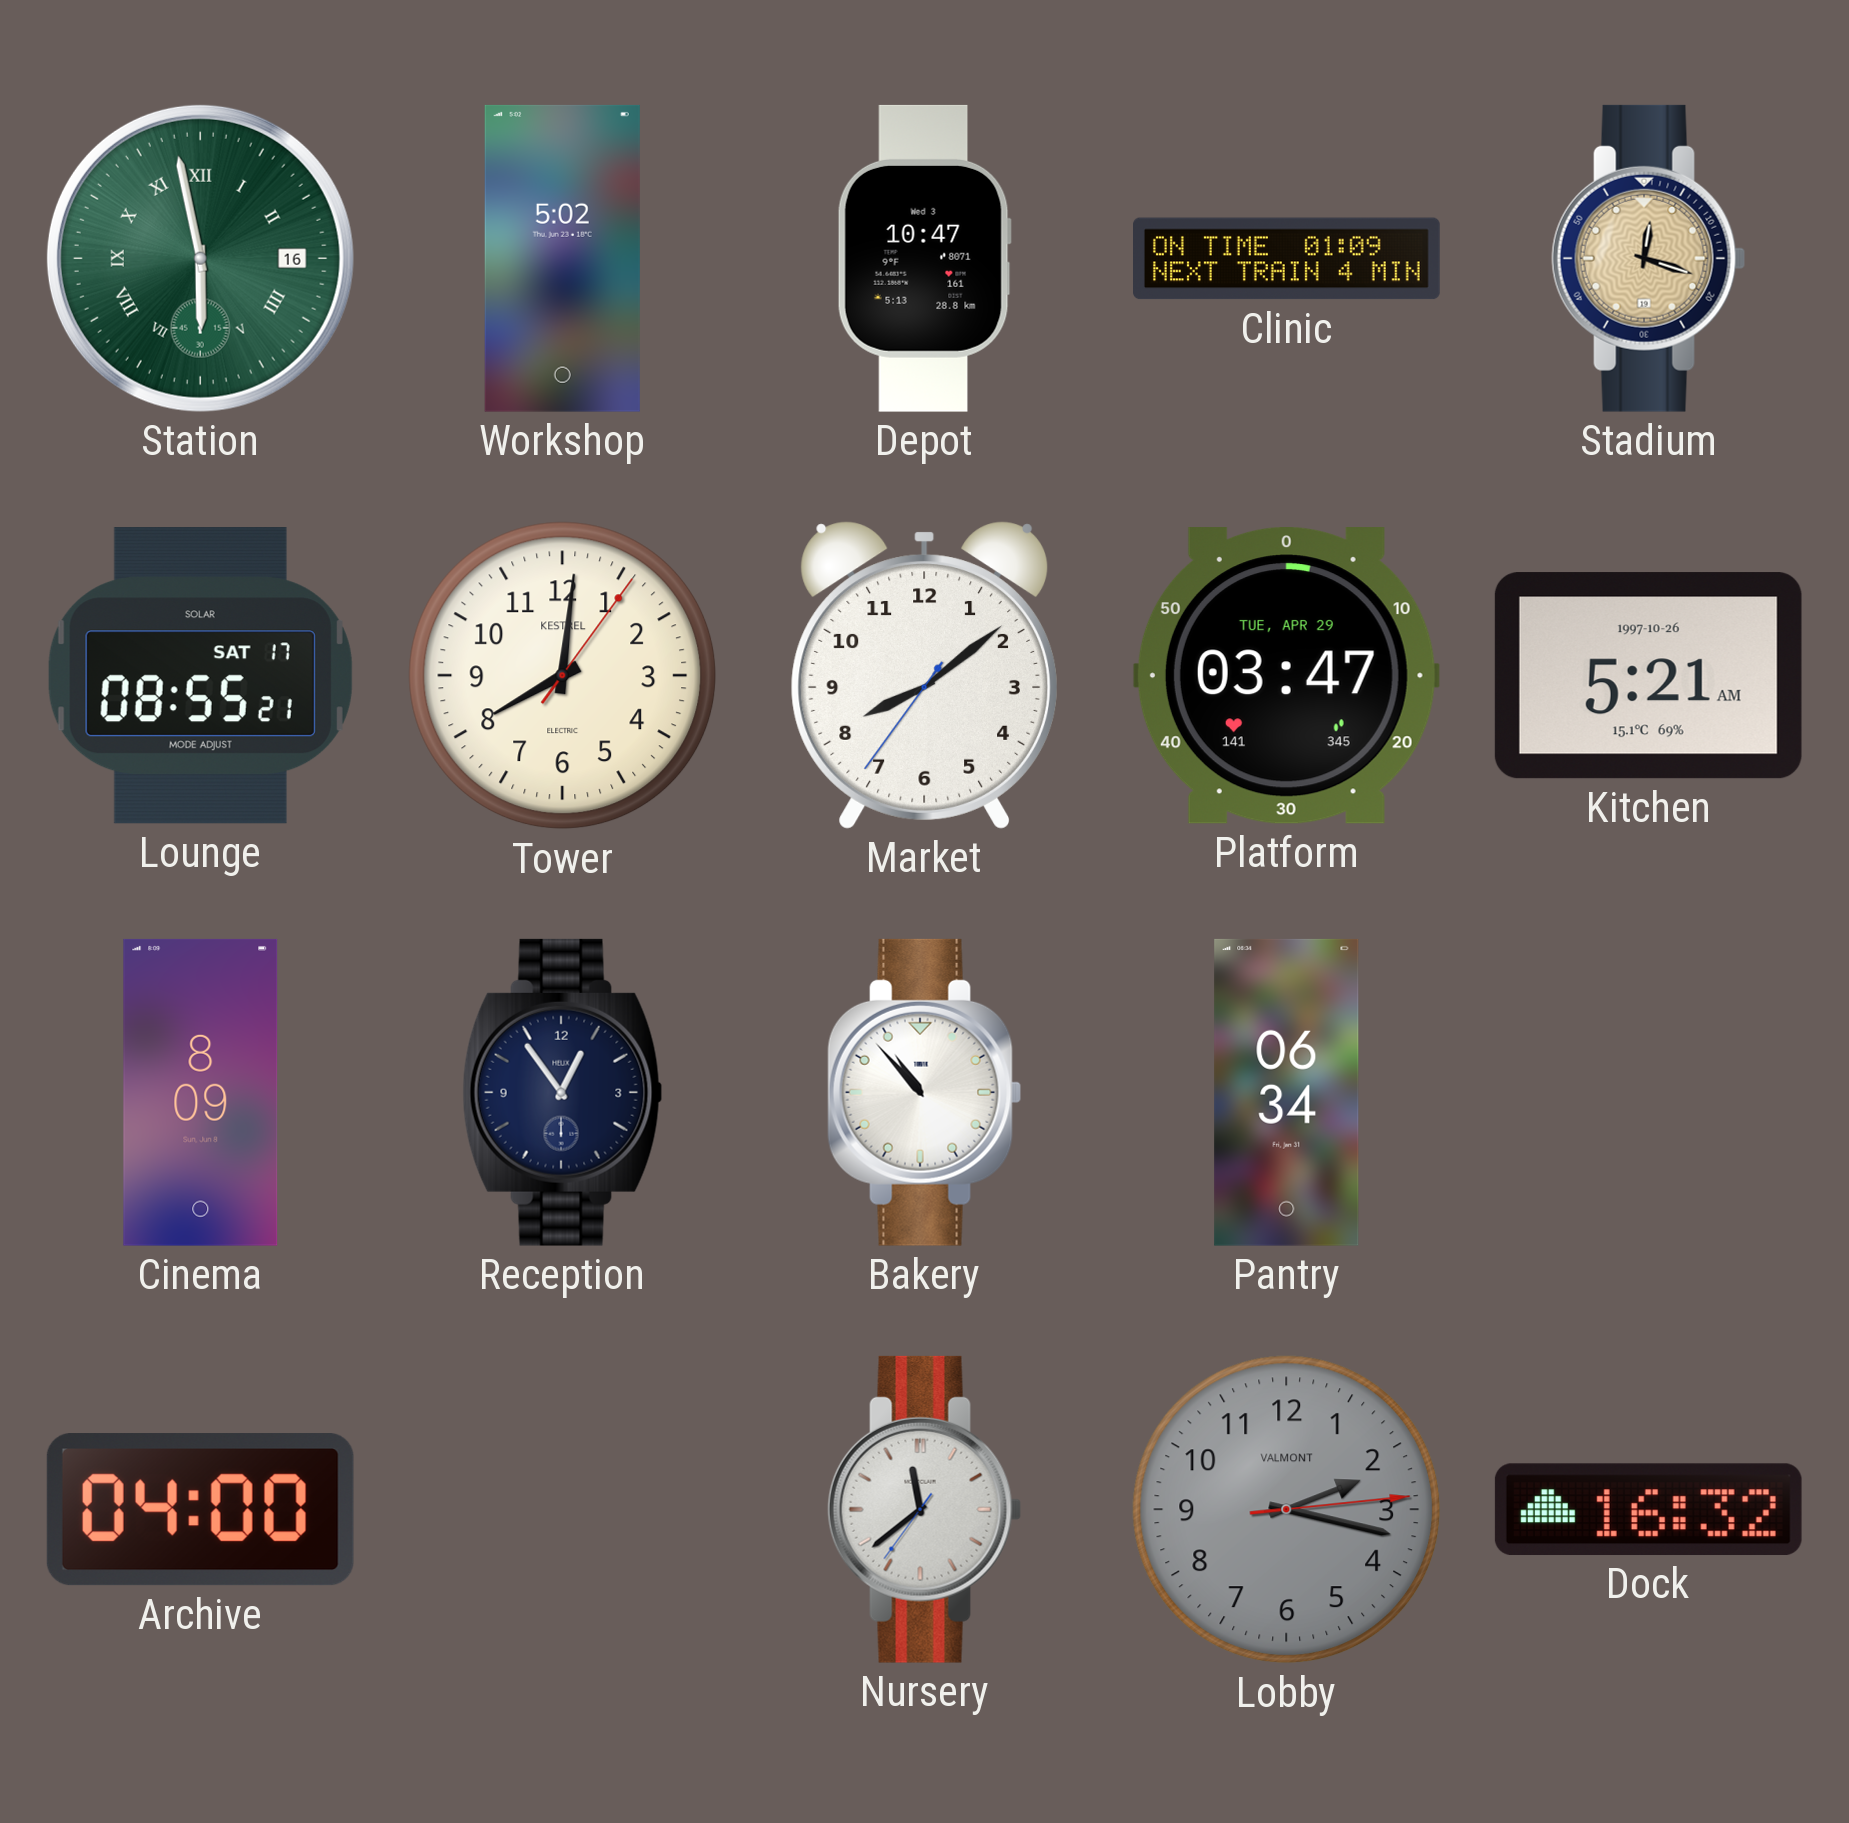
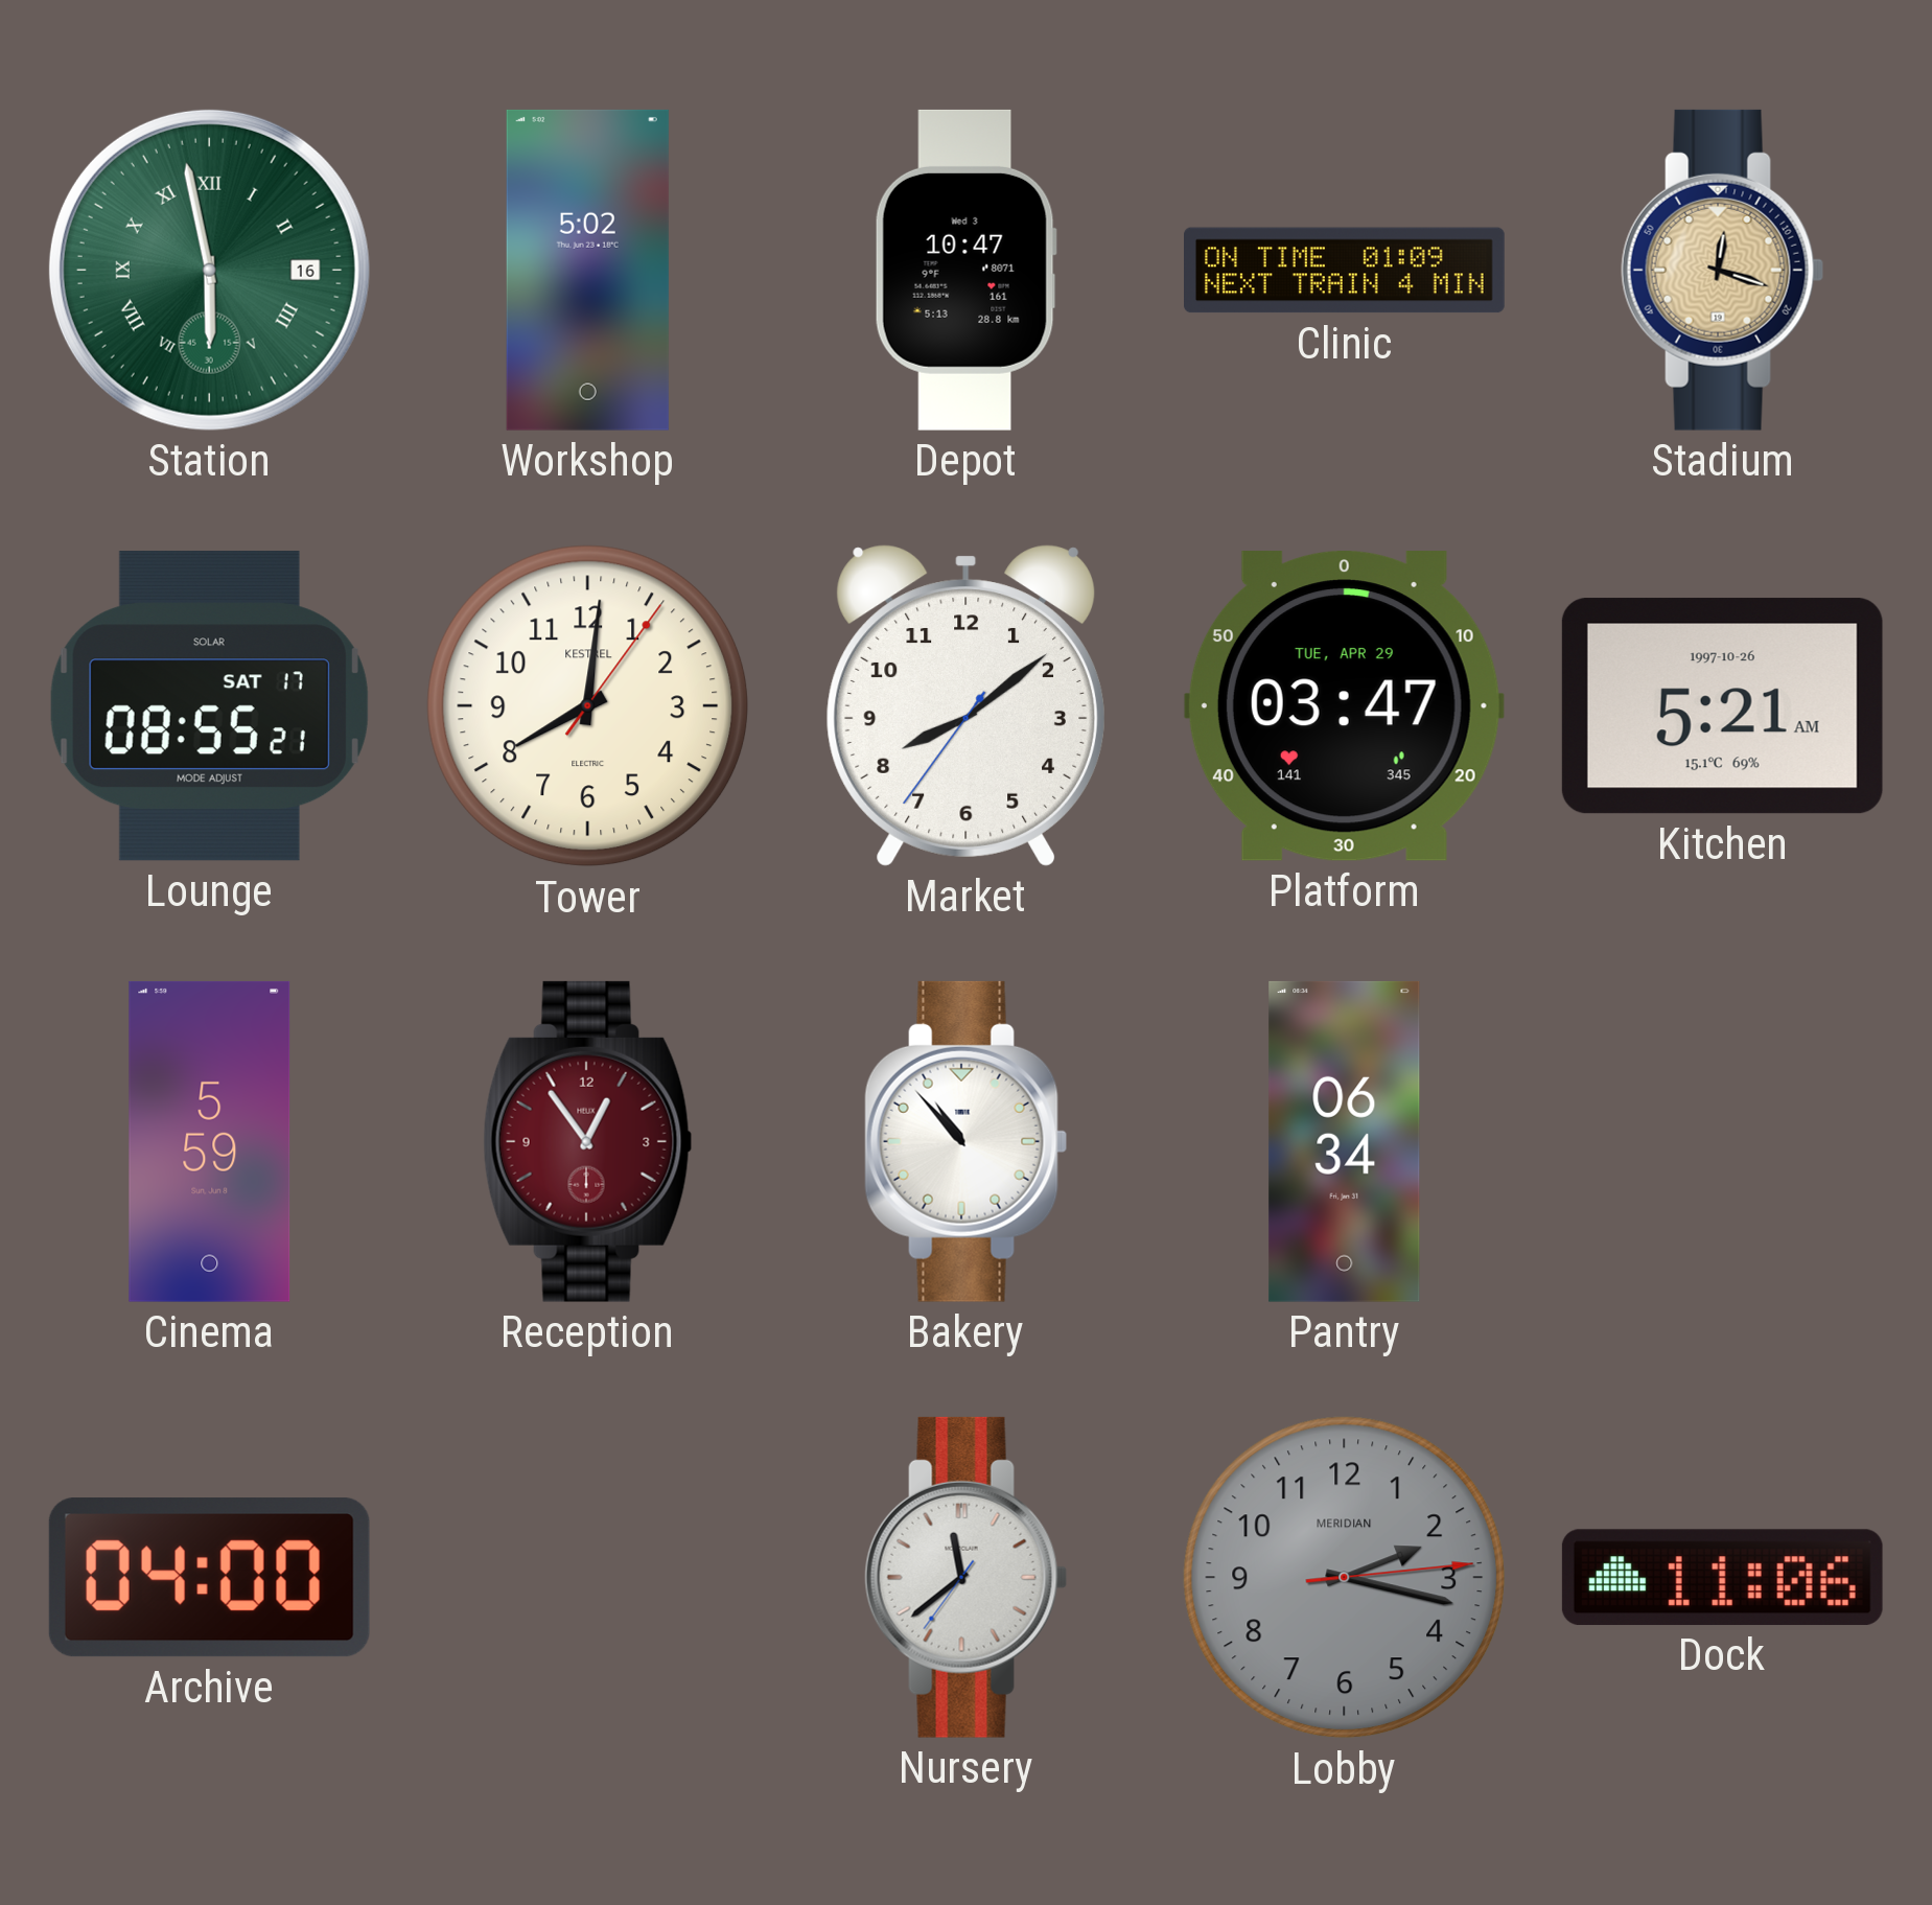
Cinema: 8:09 -> 5:59 (210, 1141)
Reception dial: navy -> burgundy (588, 1141)
Lobby brand: VALMONT -> MERIDIAN (1345, 1578)
Dock: 16:32 -> 11:06 (1722, 1577)
